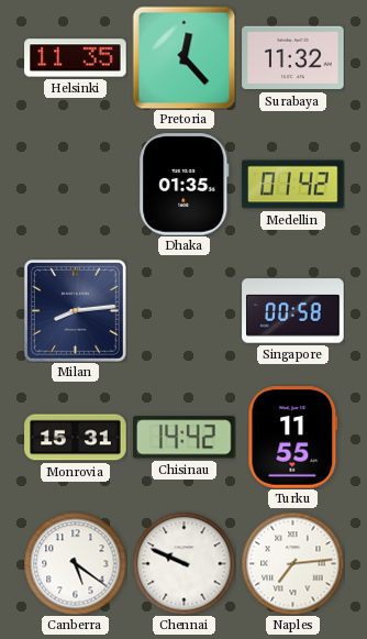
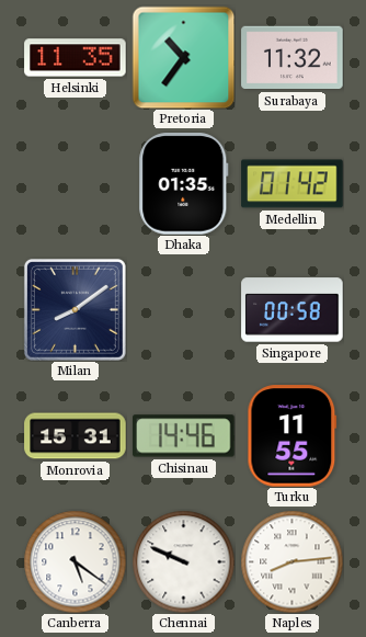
Pretoria: 12:23 -> 10:36 (183, 57)
Milan: 8:14 -> 8:09 (75, 309)
Chisinau: 14:42 -> 14:46 (184, 436)
Naples: 7:14 -> 8:14 (291, 561)
